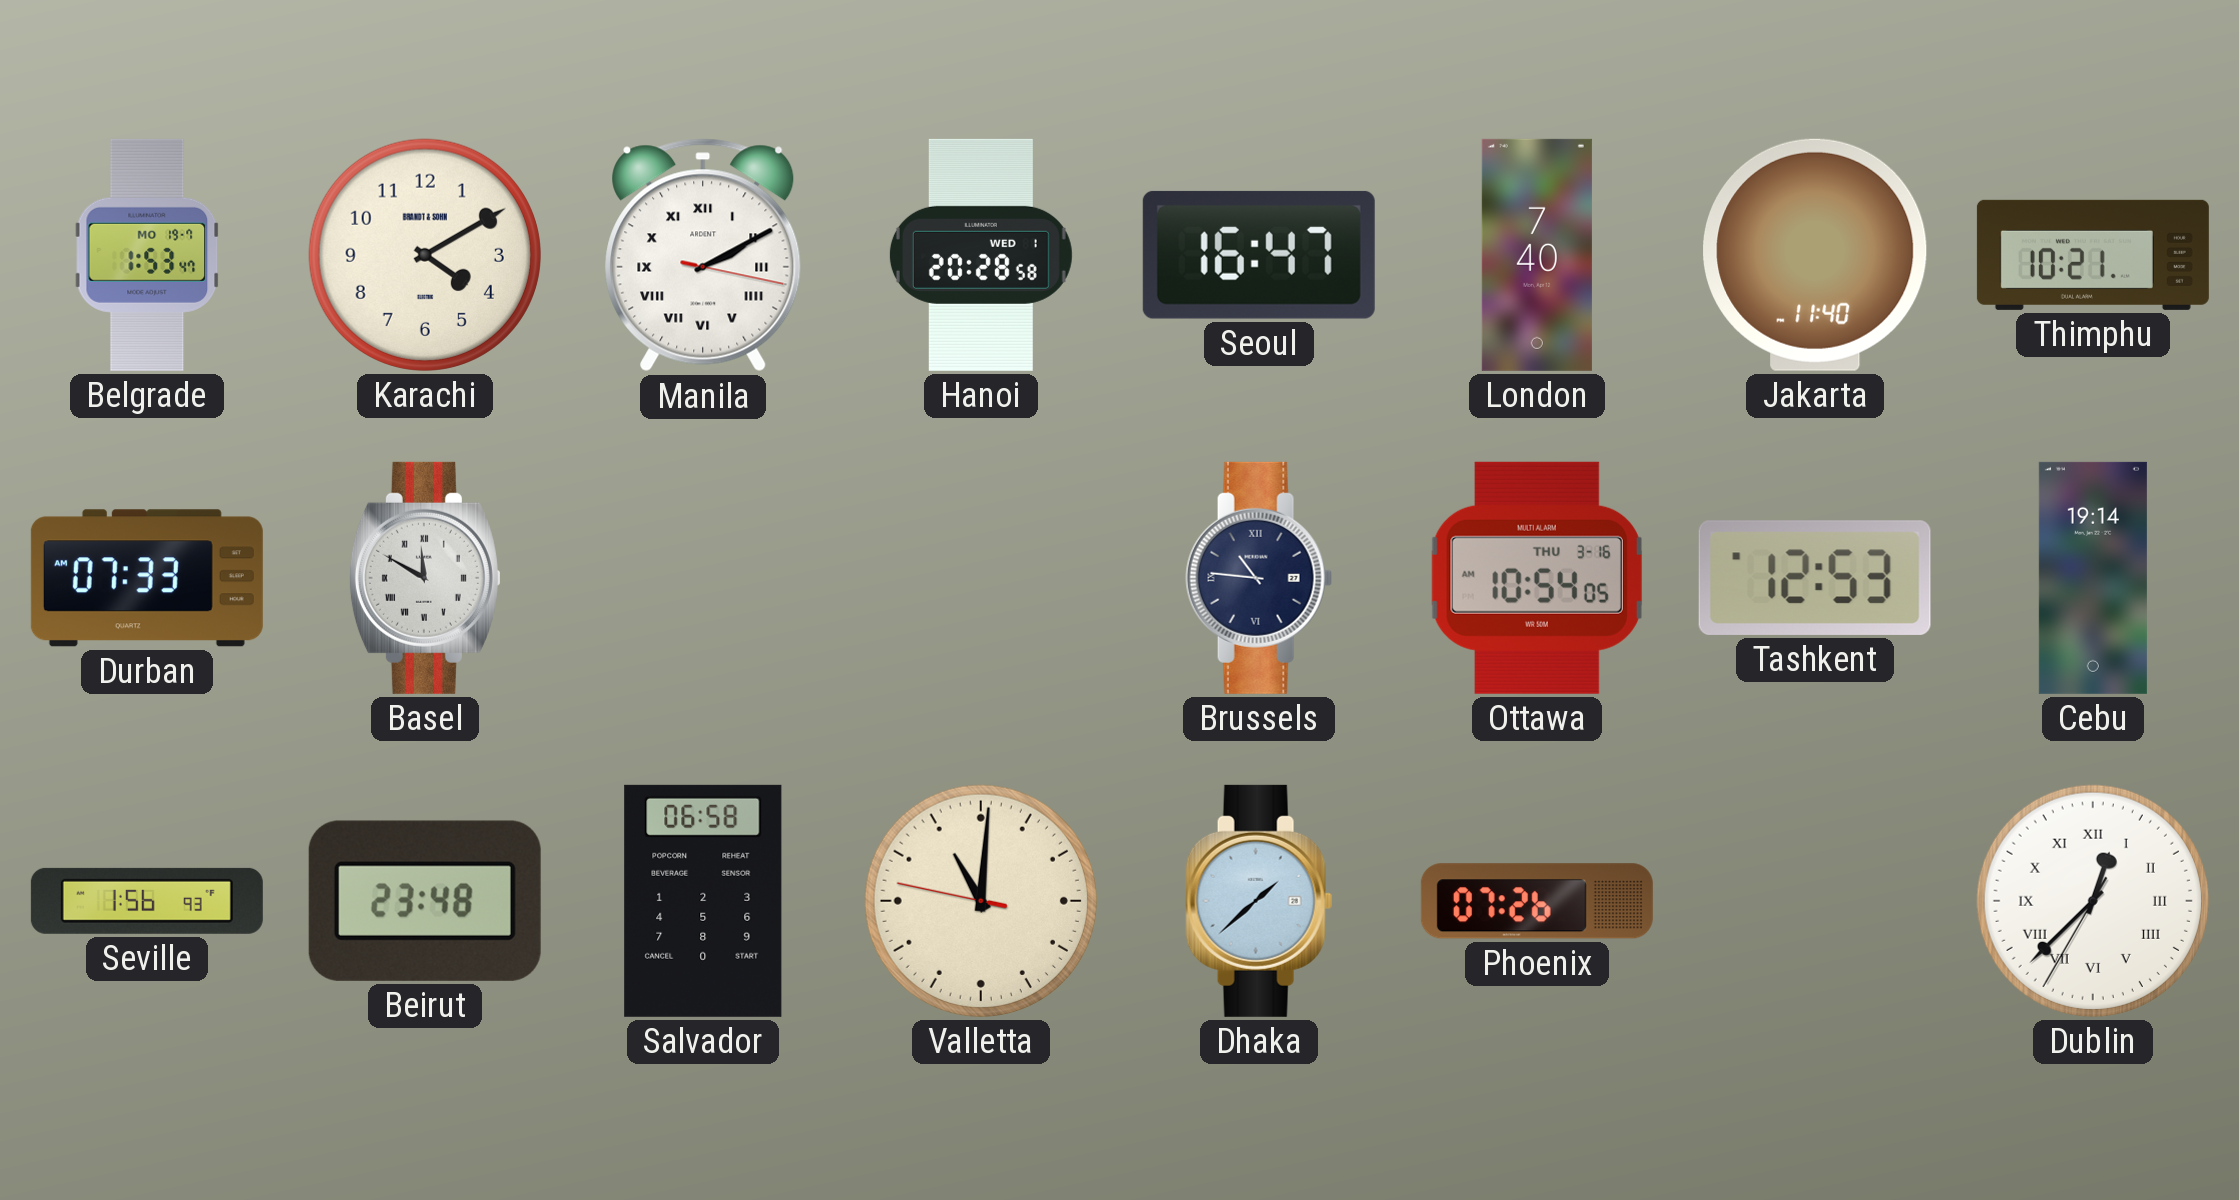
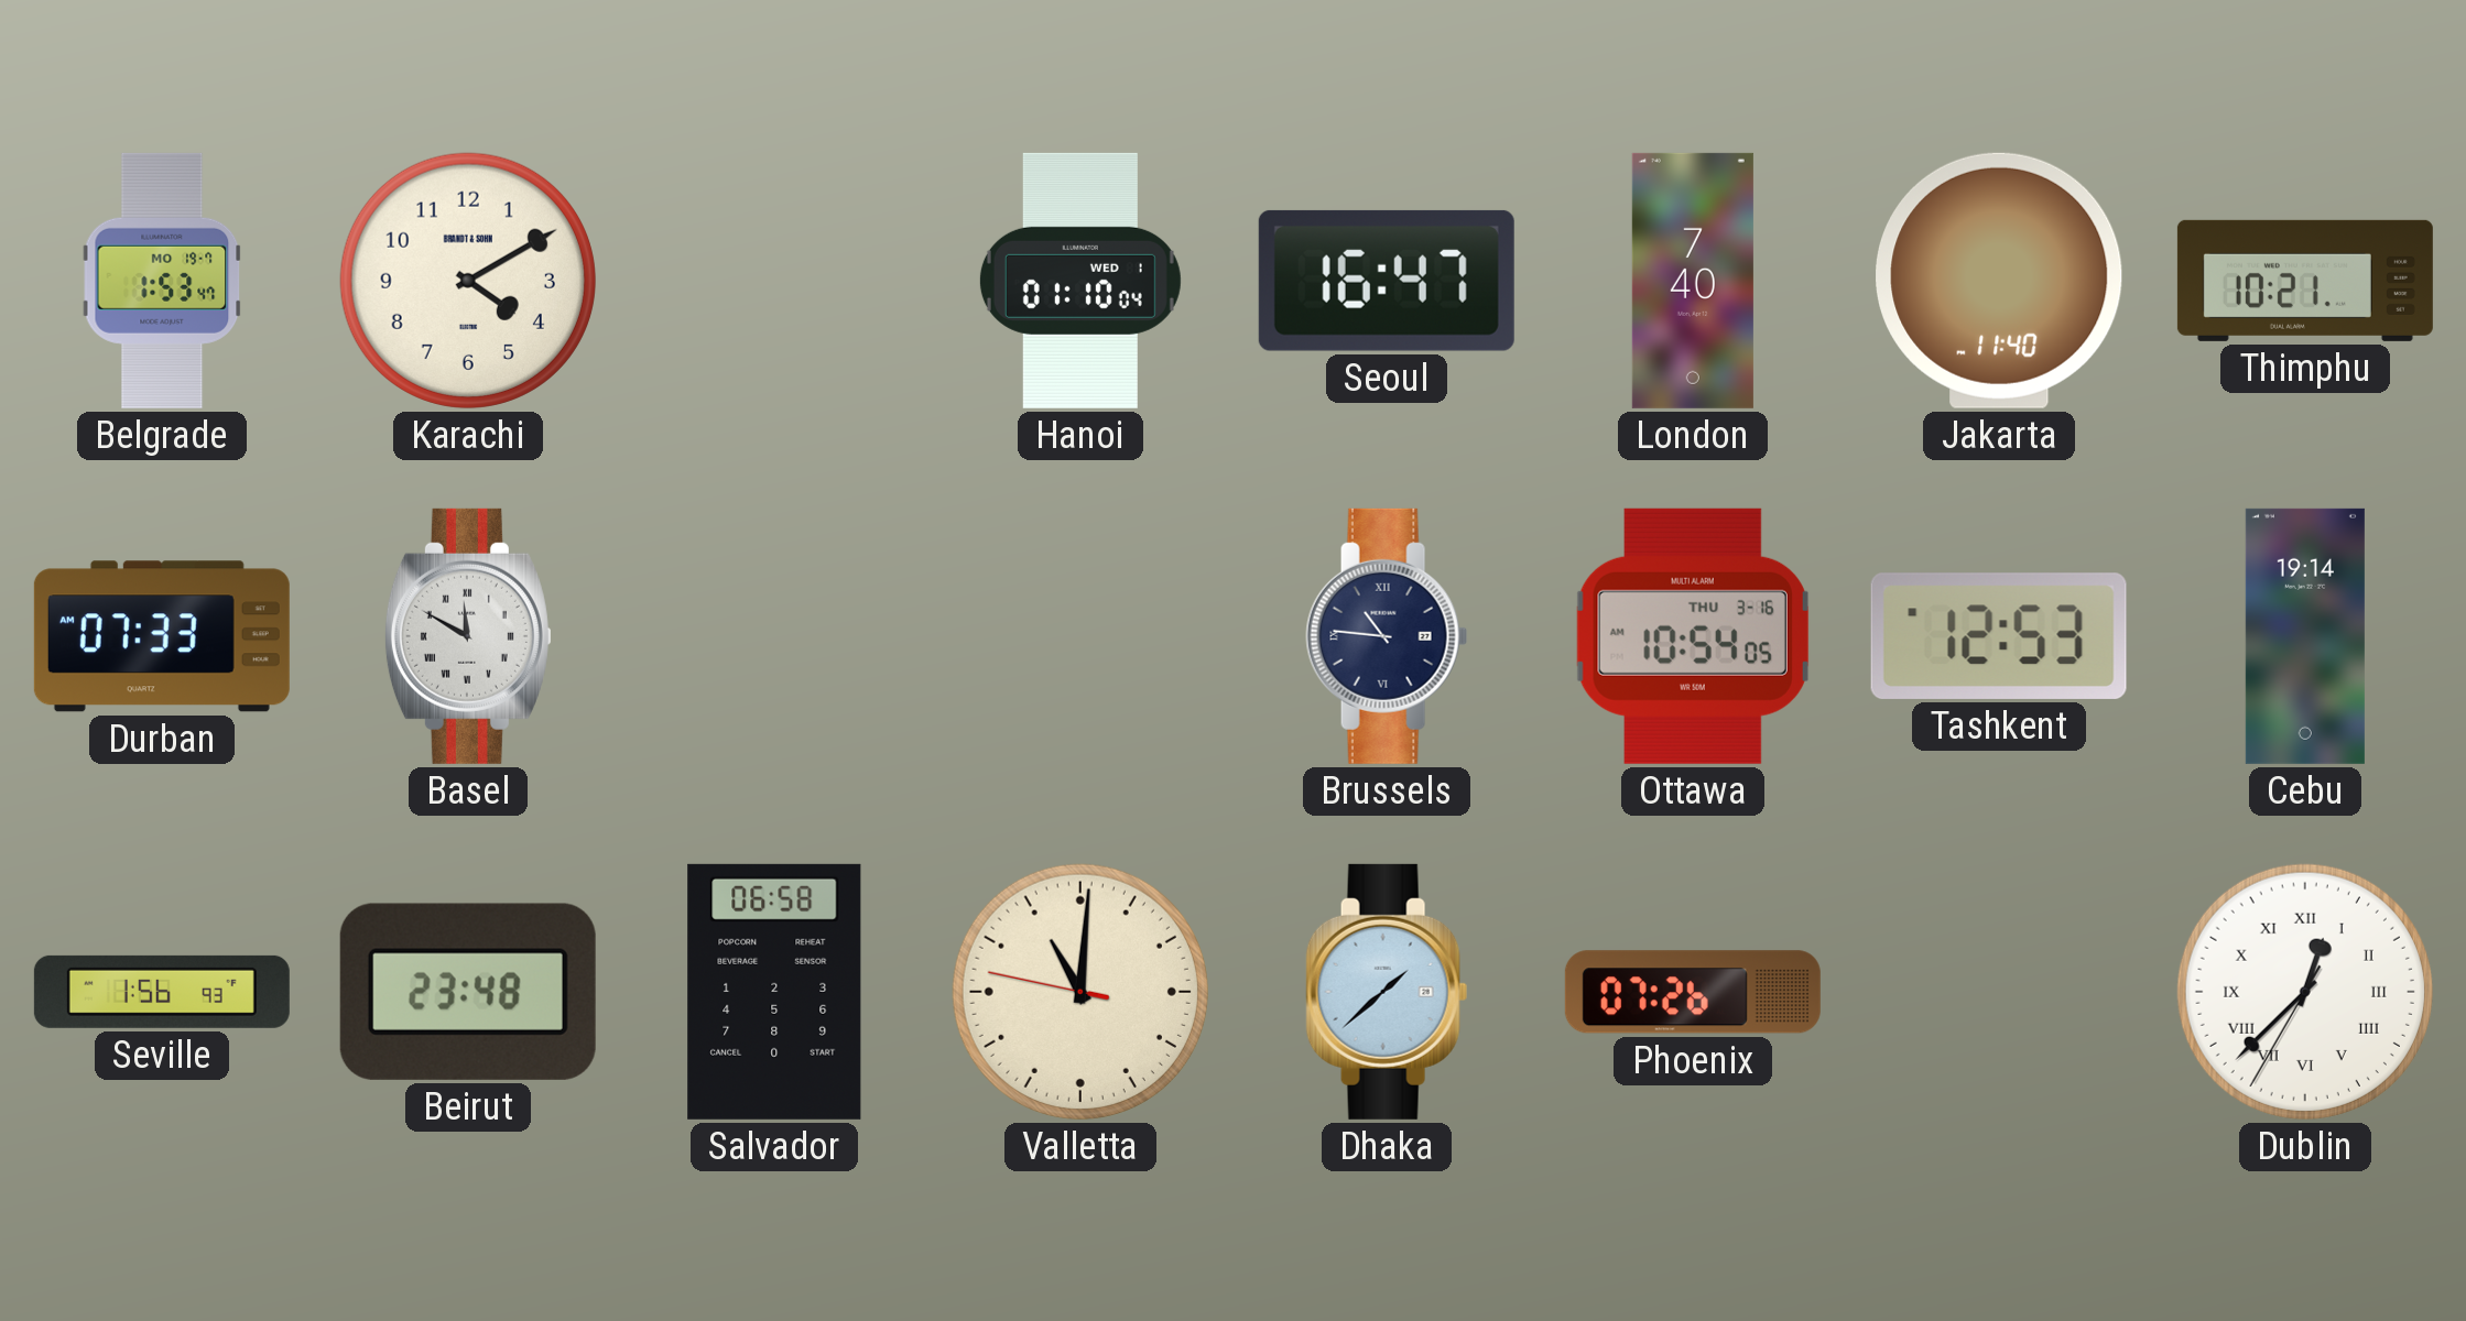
Manila: 2:10 -> none (703, 255)
Hanoi: 20:28 -> 01:10 (1080, 281)
